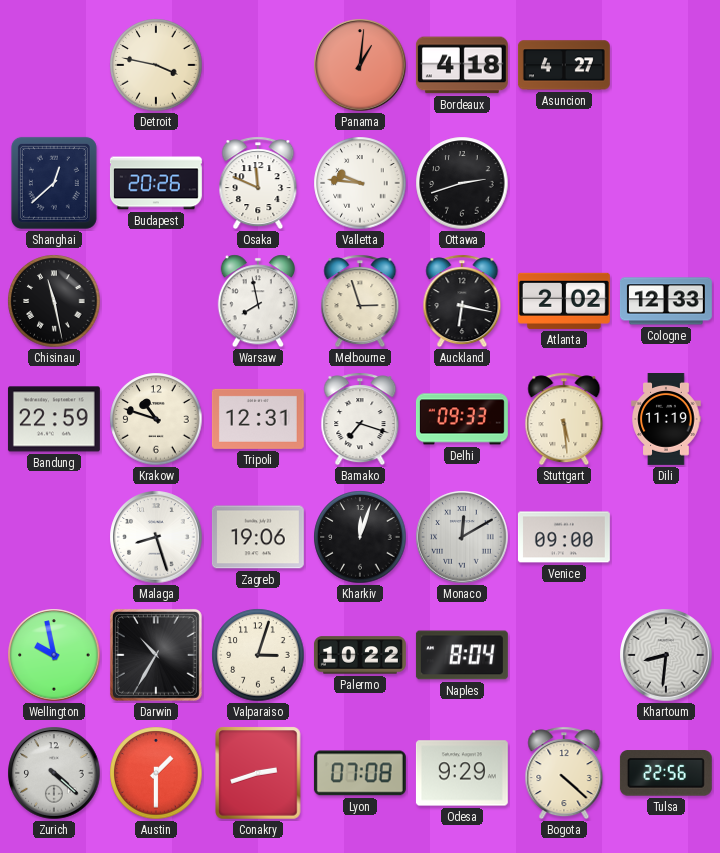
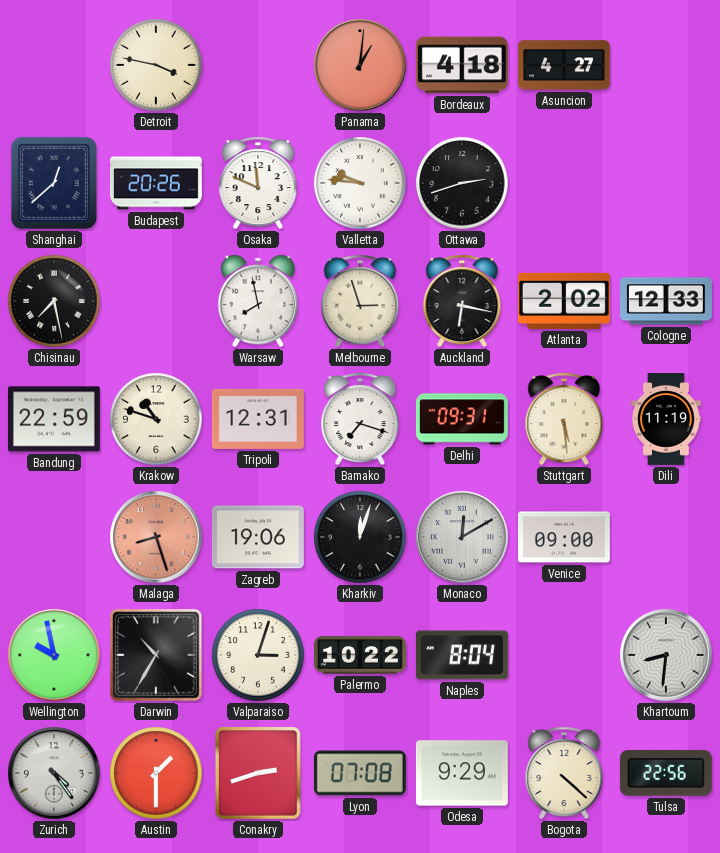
Chisinau: 11:28 -> 7:28 (54, 301)
Delhi: 09:33 -> 09:31 (462, 419)
Malaga dial: white -> salmon (156, 537)
Zurich: 4:22 -> 4:24 (54, 773)
